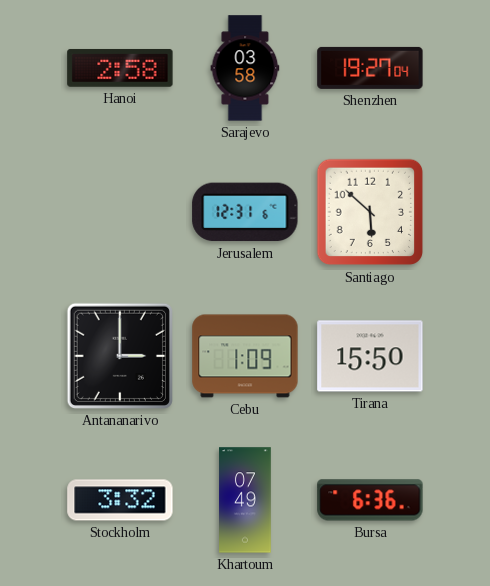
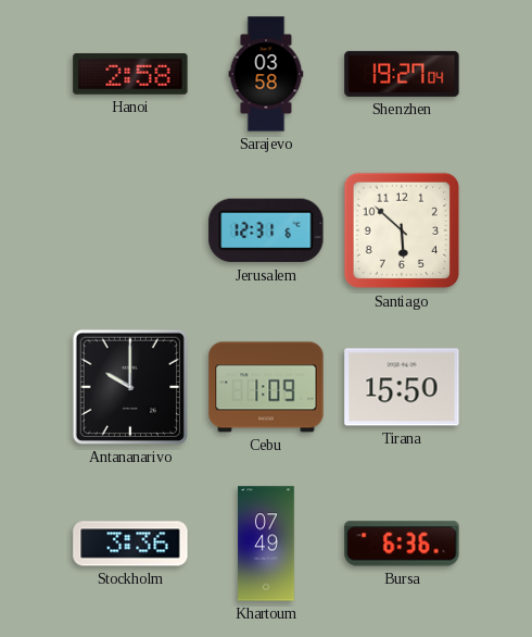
Antananarivo: 3:00 -> 10:00 (130, 387)
Stockholm: 3:32 -> 3:36 (130, 544)
